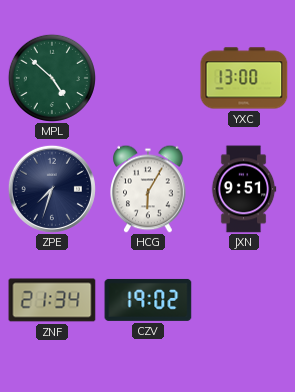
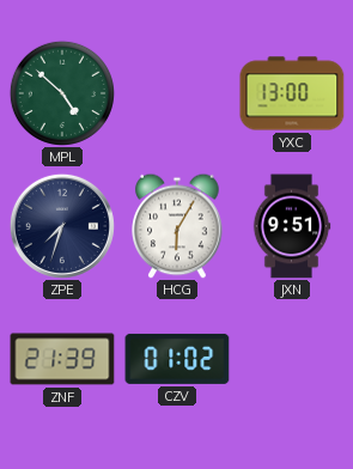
ZNF: 21:34 -> 21:39 (62, 359)
CZV: 19:02 -> 01:02 (177, 359)
